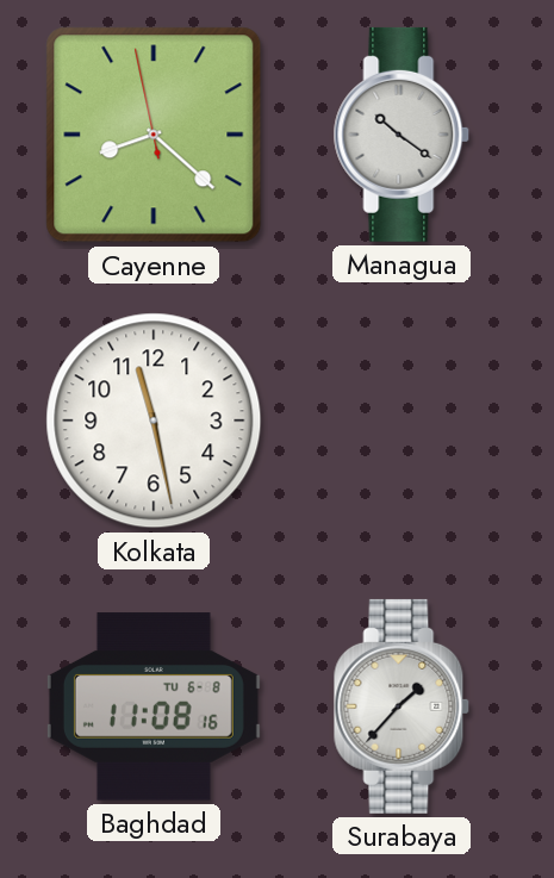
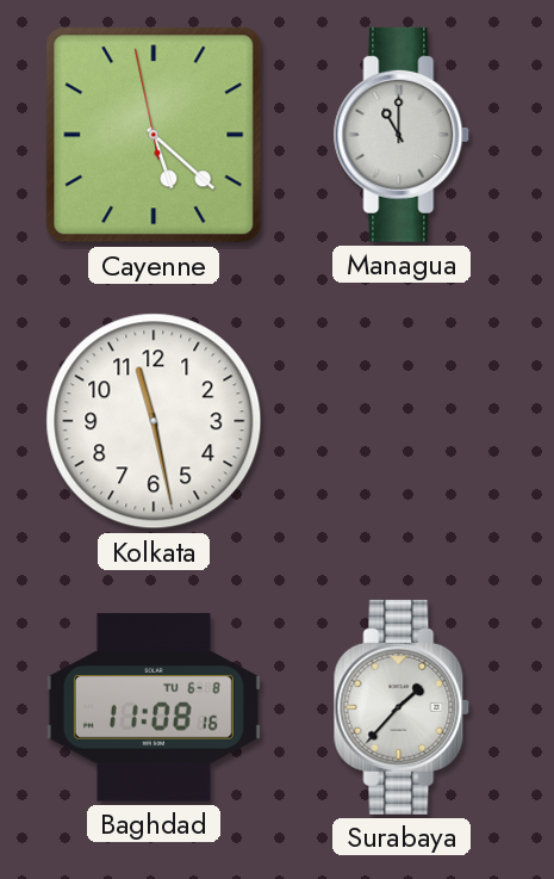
Cayenne: 8:21 -> 5:21 (154, 135)
Managua: 10:21 -> 11:00 (402, 135)
